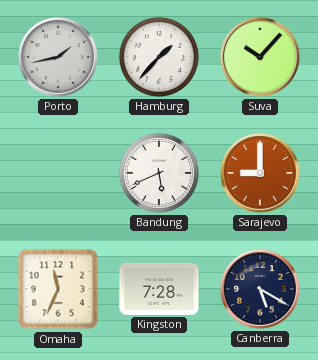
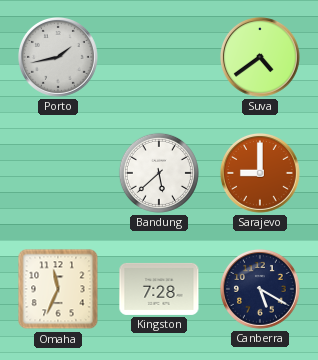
Hamburg: 1:37 -> none (159, 57)
Suva: 10:07 -> 4:39 (260, 57)
Bandung: 5:41 -> 5:38 (159, 173)
